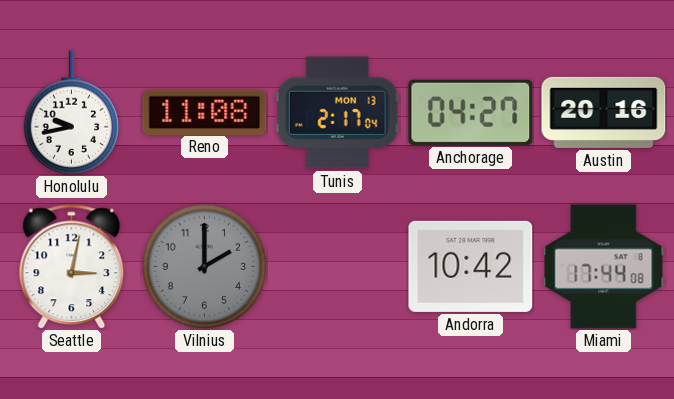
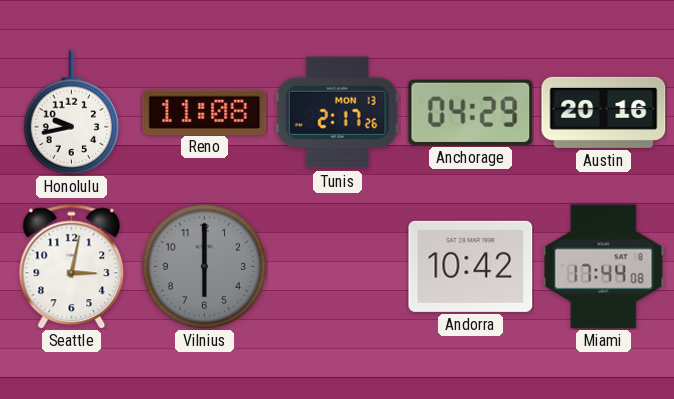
Tunis: 2:17:04 -> 2:17:26 (337, 113)
Anchorage: 04:27 -> 04:29 (471, 112)
Vilnius: 2:00 -> 6:00 (204, 266)
